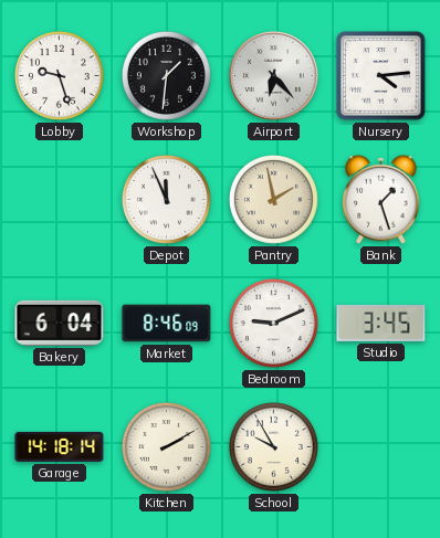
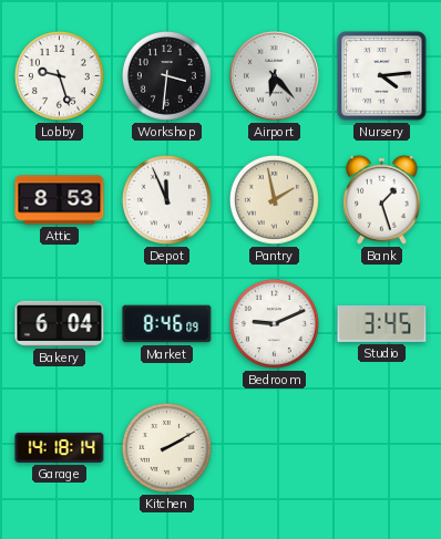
Workshop: 1:31 -> 3:31 (166, 75)
Attic: none -> 8:53 (60, 200)
School: 9:55 -> none (273, 446)
